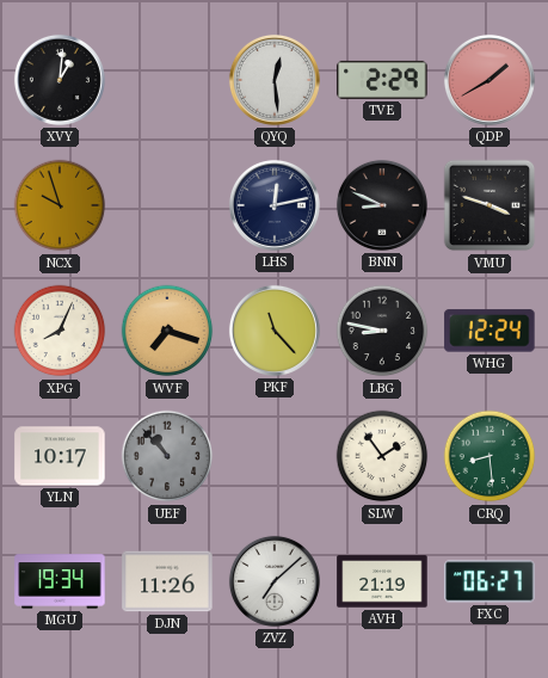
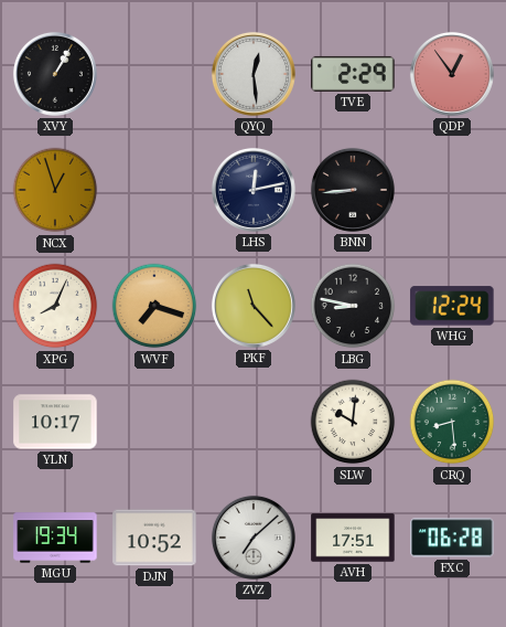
XVY: 1:01 -> 1:05 (55, 74)
QDP: 1:40 -> 12:54 (452, 74)
NCX: 9:57 -> 12:57 (55, 190)
BNN: 8:49 -> 8:44 (353, 190)
VMU: 3:48 -> none (489, 205)
UEF: 10:53 -> none (167, 456)
SLW: 1:54 -> 10:01 (353, 422)
DJN: 11:26 -> 10:52 (154, 538)
AVH: 21:19 -> 17:51 (353, 538)
FXC: 06:27 -> 06:28 (452, 538)
